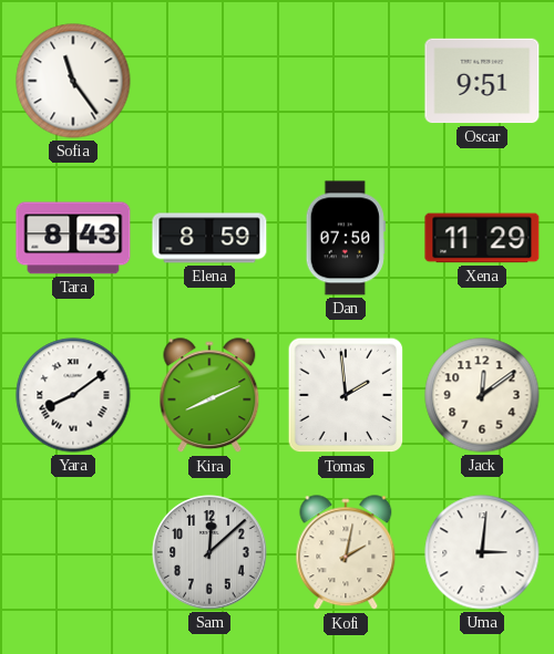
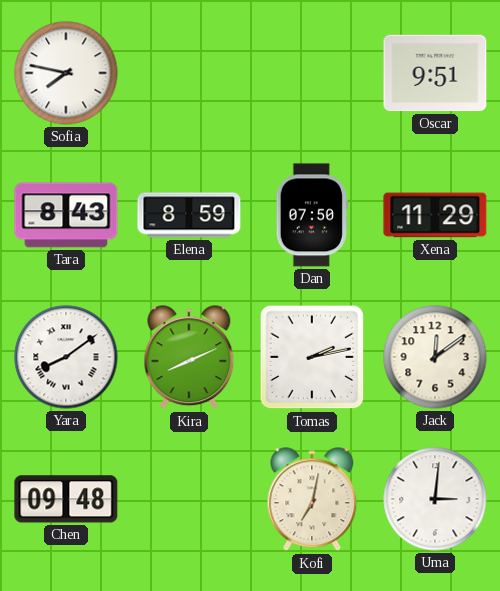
Sofia: 11:24 -> 7:47 (66, 73)
Tomas: 1:59 -> 2:13 (312, 357)
Chen: none -> 09:48 (66, 499)
Sam: 12:08 -> none (209, 552)
Kofi: 2:02 -> 7:02 (312, 500)
